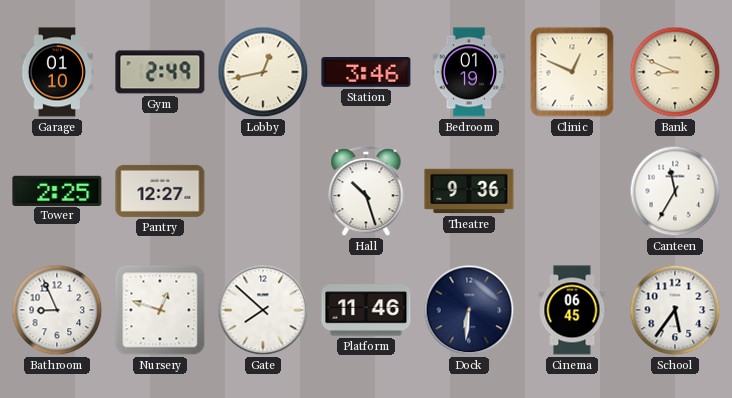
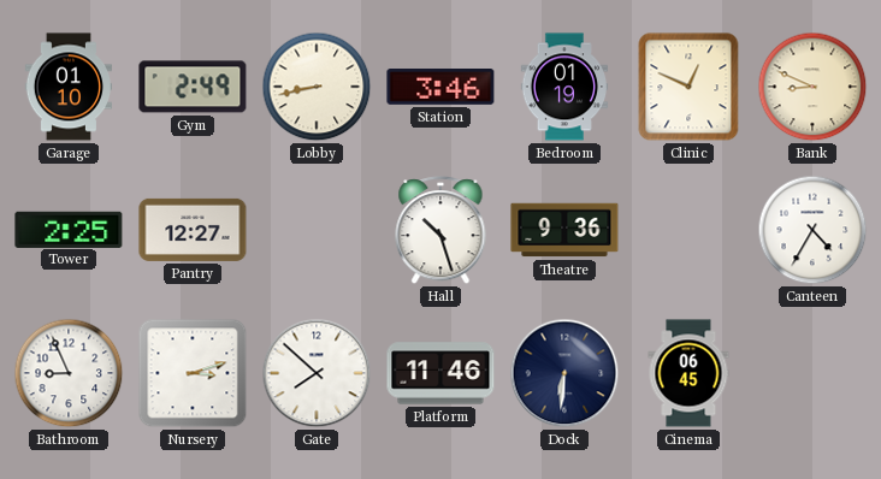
Lobby: 12:43 -> 8:43 (317, 87)
Canteen: 11:35 -> 4:35 (812, 230)
Nursery: 12:48 -> 3:12 (193, 373)
School: 5:36 -> none (675, 310)
